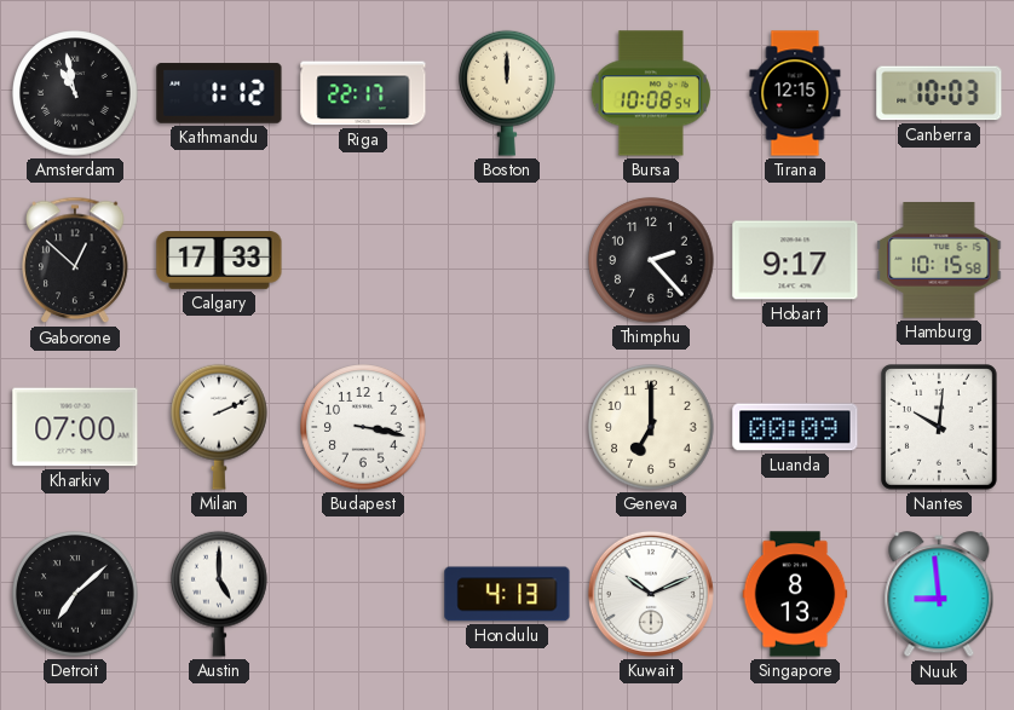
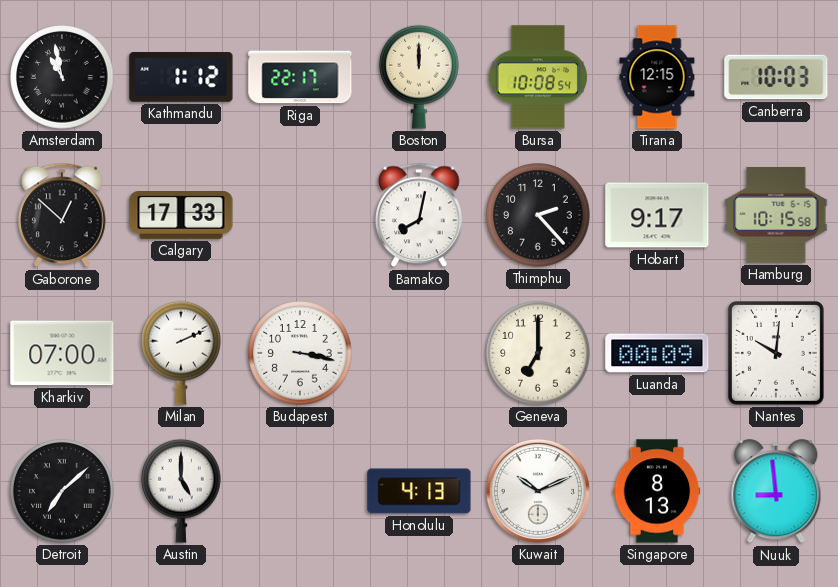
Bamako: none -> 8:02 (419, 215)
